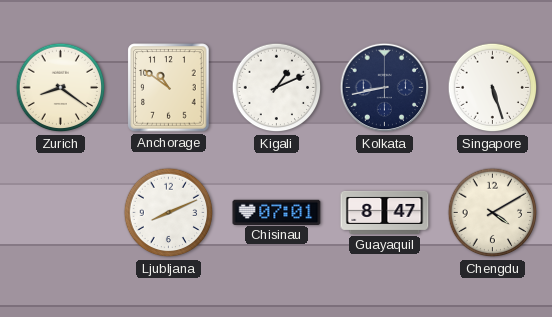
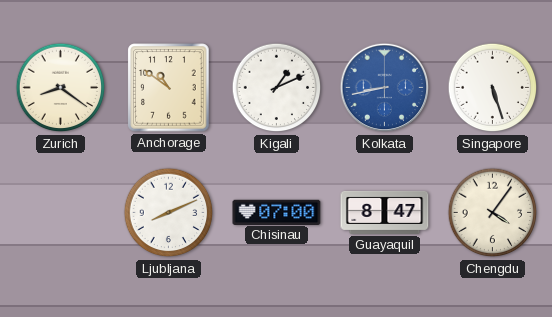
Kolkata dial: navy -> blue (385, 88)
Chisinau: 07:01 -> 07:00 (277, 212)
Chengdu: 4:10 -> 4:06 (493, 213)
